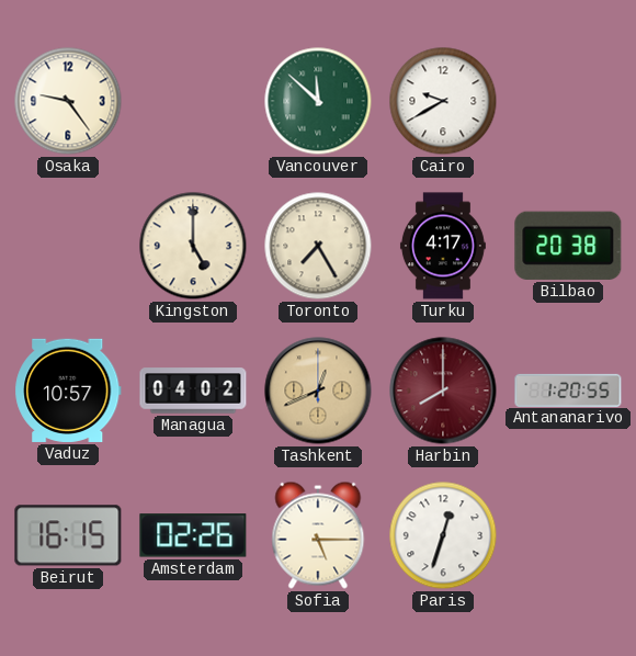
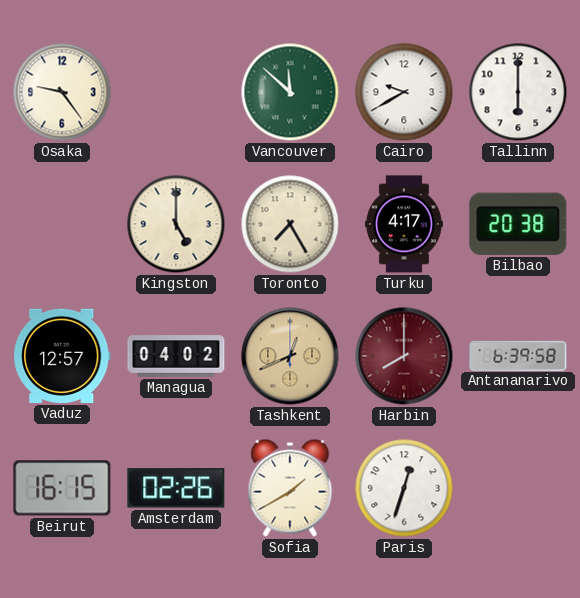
Tallinn: none -> 6:00 (518, 92)
Vaduz: 10:57 -> 12:57 (62, 356)
Antananarivo: 1:20 -> 6:39 (518, 355)
Sofia: 5:15 -> 1:40 (290, 488)
